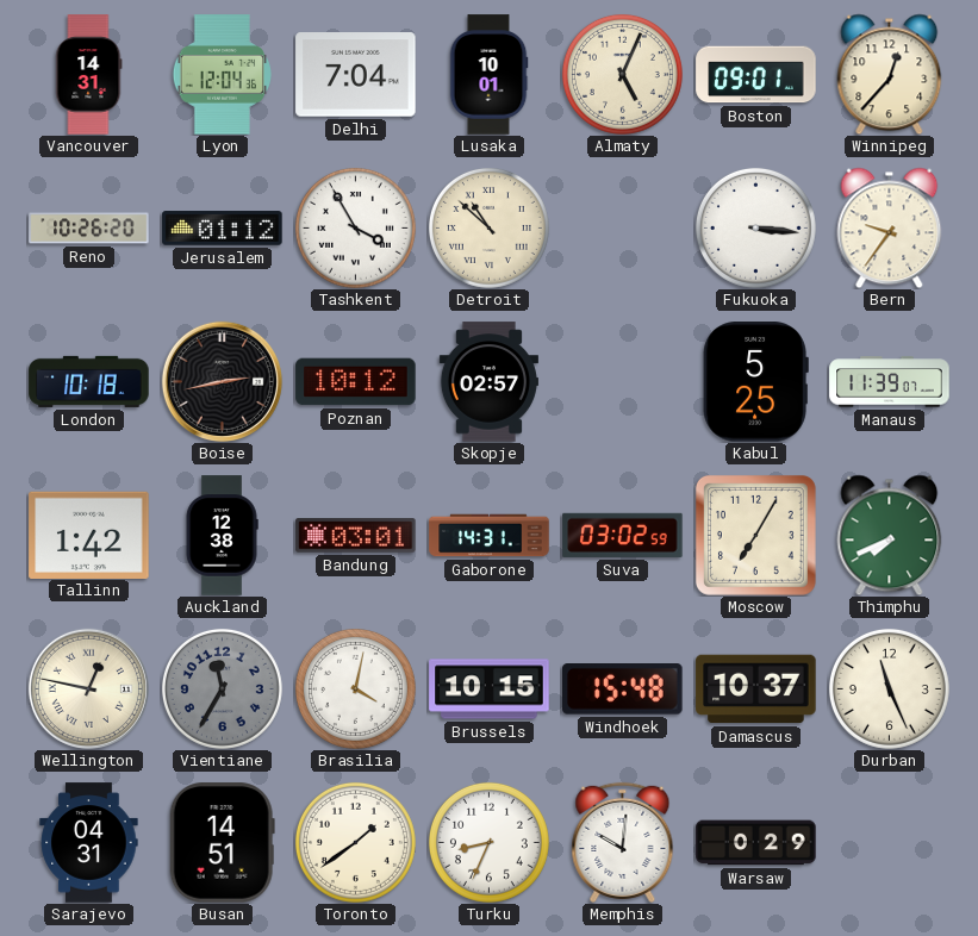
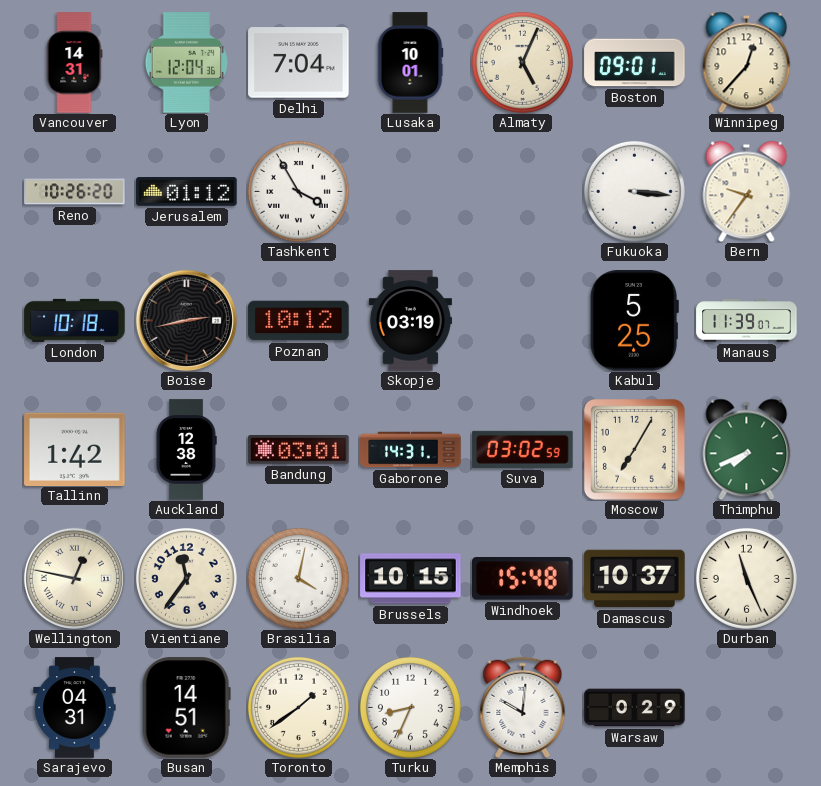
Detroit: 10:52 -> none (488, 227)
Skopje: 02:57 -> 03:19 (410, 321)
Vientiane: 11:35 -> 11:36 (186, 578)
Vientiane dial: grey -> cream (186, 578)
